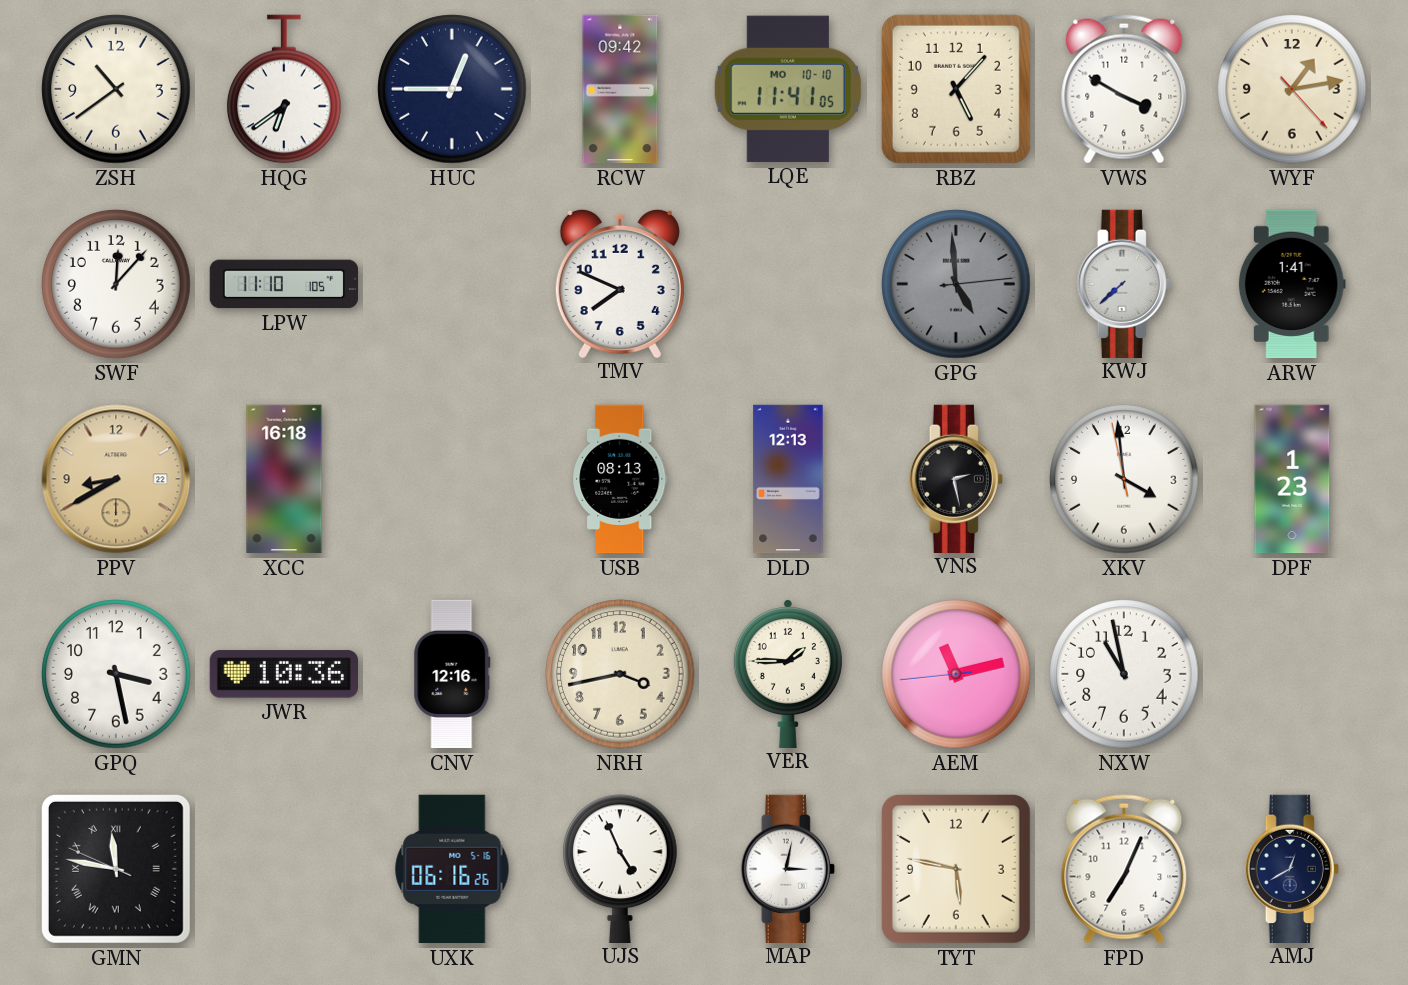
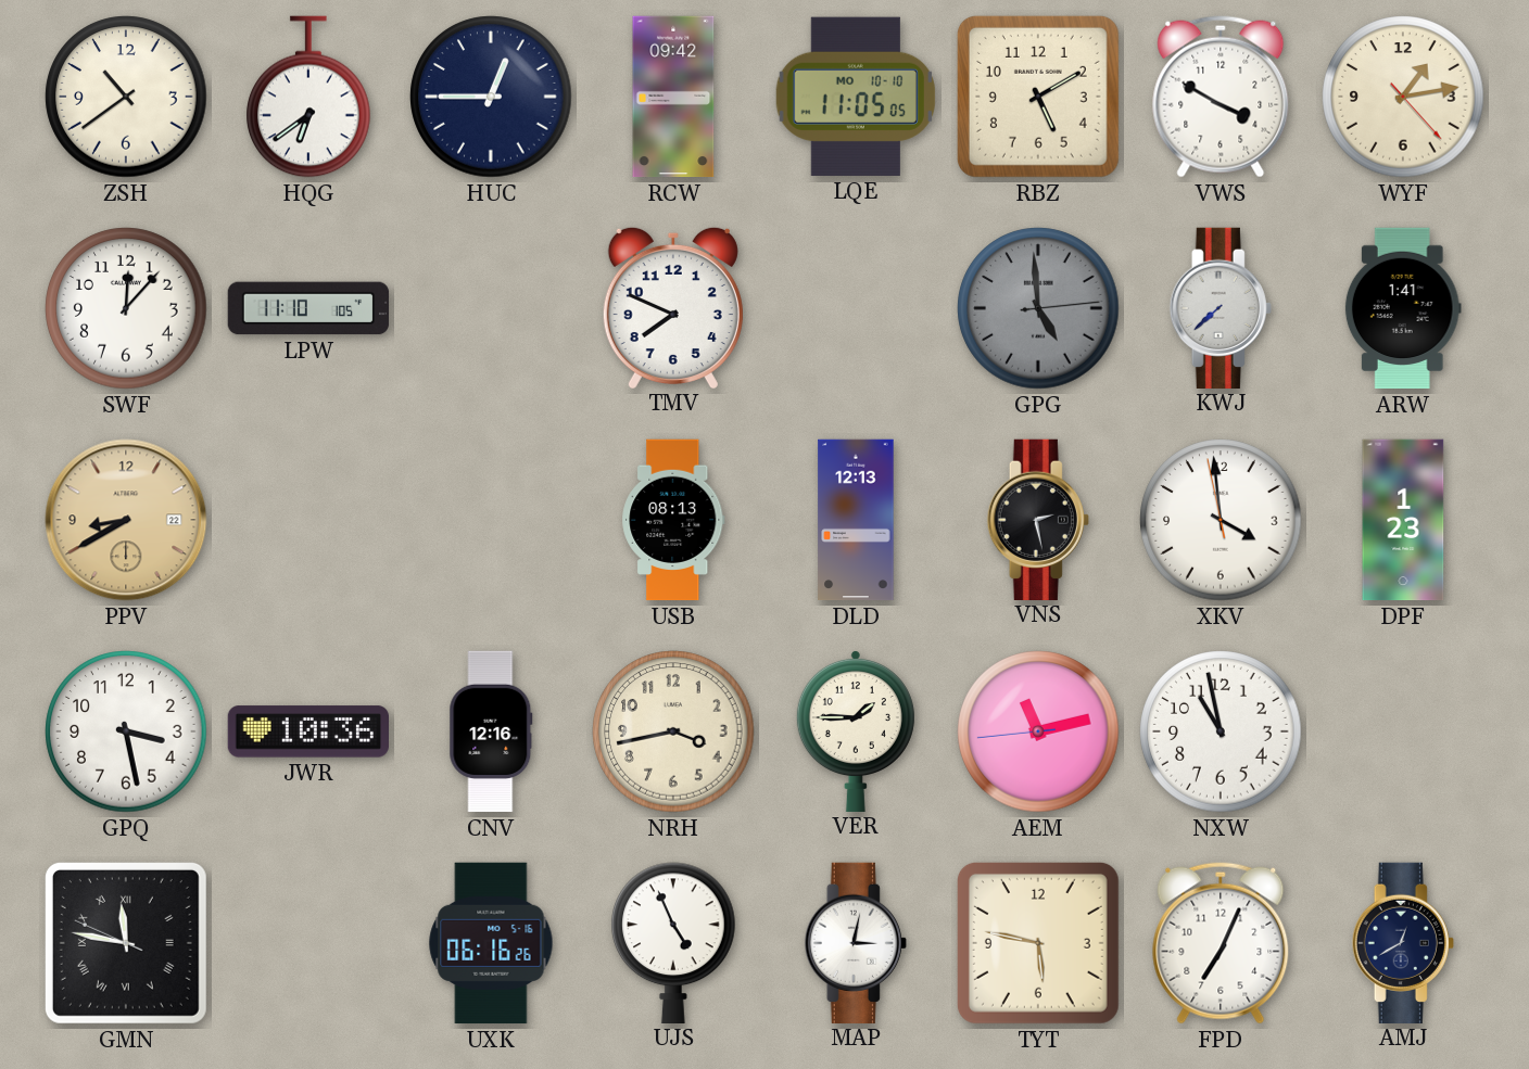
LQE: 11:41 -> 11:05 (856, 97)
RBZ: 5:07 -> 5:10 (1038, 97)
XCC: 16:18 -> none (284, 479)
